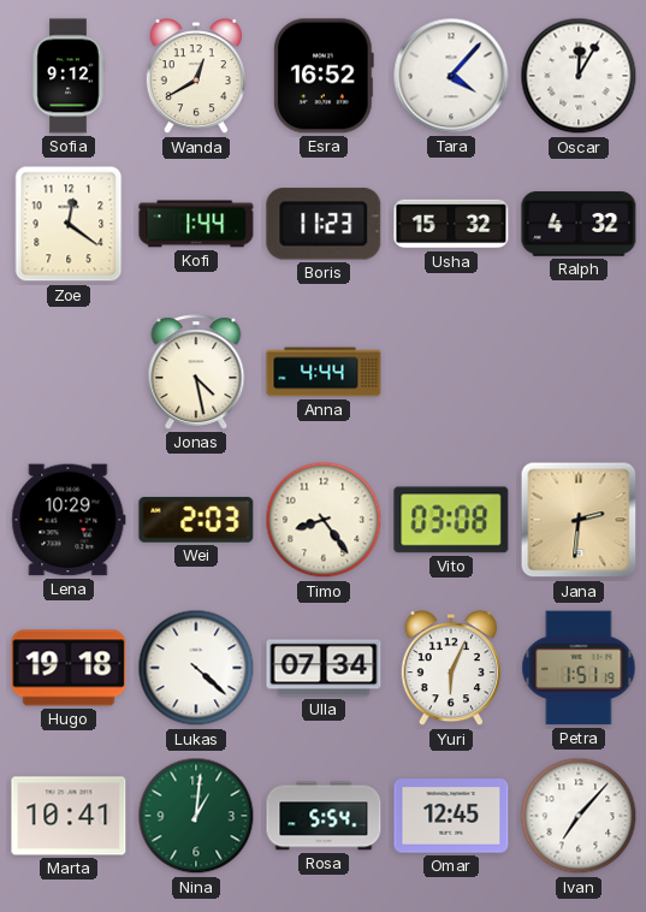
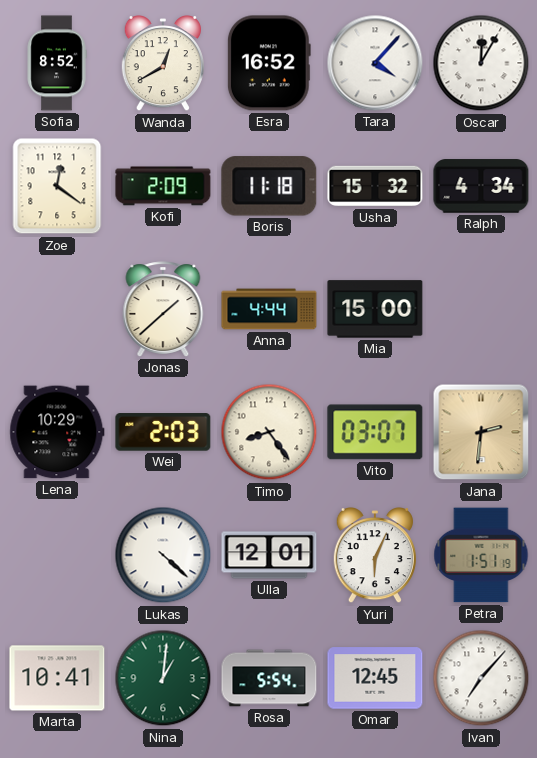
Sofia: 9:12 -> 8:52 (57, 63)
Kofi: 1:44 -> 2:09 (163, 186)
Boris: 11:23 -> 11:18 (269, 186)
Ralph: 4:32 -> 4:34 (481, 186)
Jonas: 4:28 -> 1:38 (163, 309)
Mia: none -> 15:00 (375, 309)
Vito: 03:08 -> 03:07 (375, 432)
Hugo: 19:18 -> none (69, 668)
Ulla: 07:34 -> 12:01 (269, 555)
